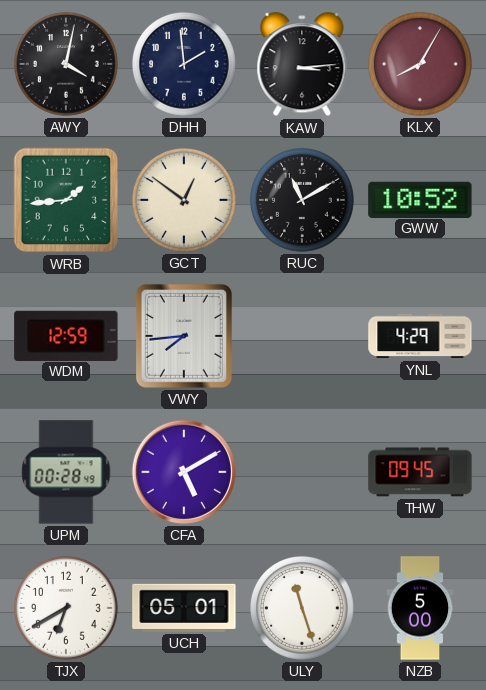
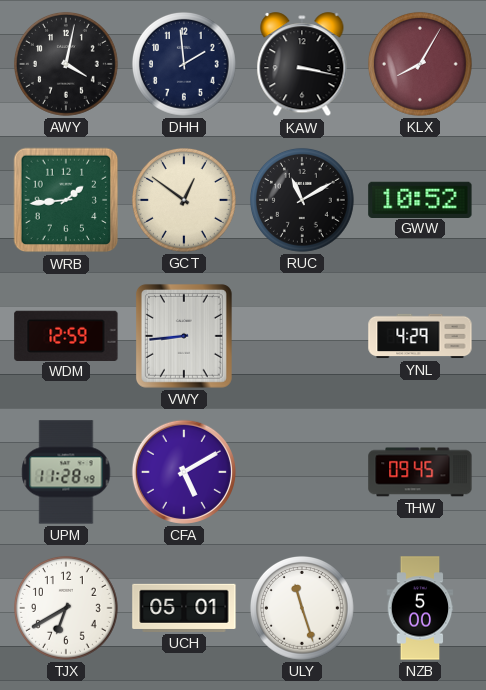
KAW: 3:14 -> 3:17 (302, 65)
VWY: 7:44 -> 8:44 (184, 336)
UPM: 00:28 -> 11:28 (66, 472)
